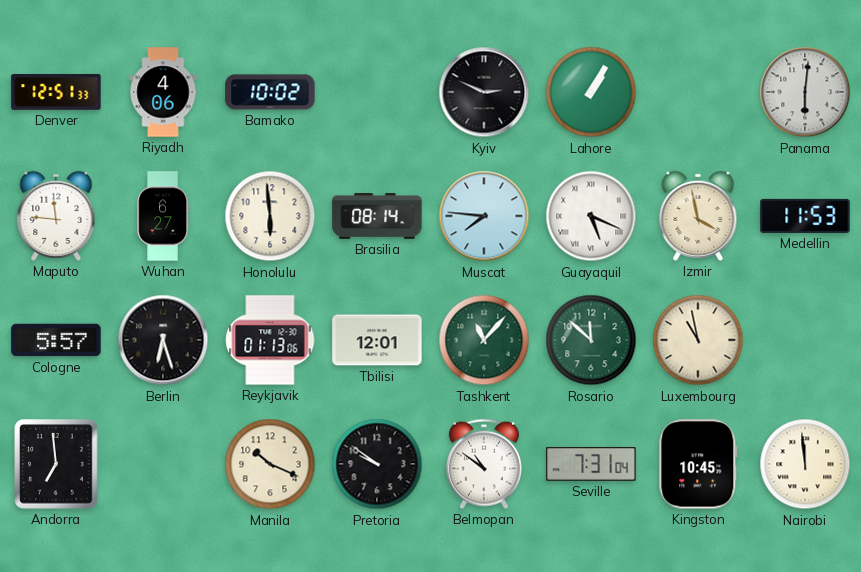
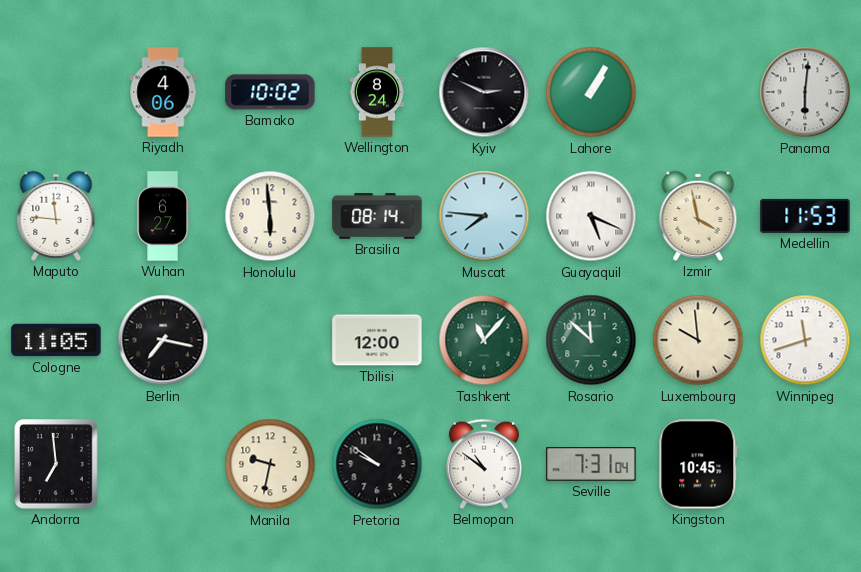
Denver: 12:51 -> none (56, 93)
Wellington: none -> 8:24 (377, 92)
Cologne: 5:57 -> 11:05 (56, 340)
Berlin: 6:27 -> 7:17 (163, 340)
Reykjavik: 01:13 -> none (270, 340)
Tbilisi: 12:01 -> 12:00 (377, 340)
Luxembourg: 10:58 -> 9:59 (698, 340)
Winnipeg: none -> 11:42 (805, 340)
Manila: 10:19 -> 9:32 (270, 464)
Nairobi: 11:59 -> none (805, 464)
